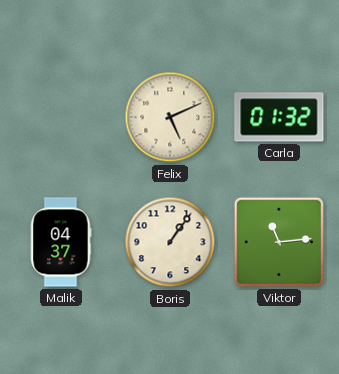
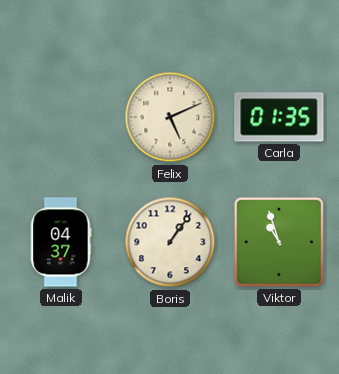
Carla: 01:32 -> 01:35 (279, 117)
Viktor: 11:14 -> 10:57 (279, 242)
